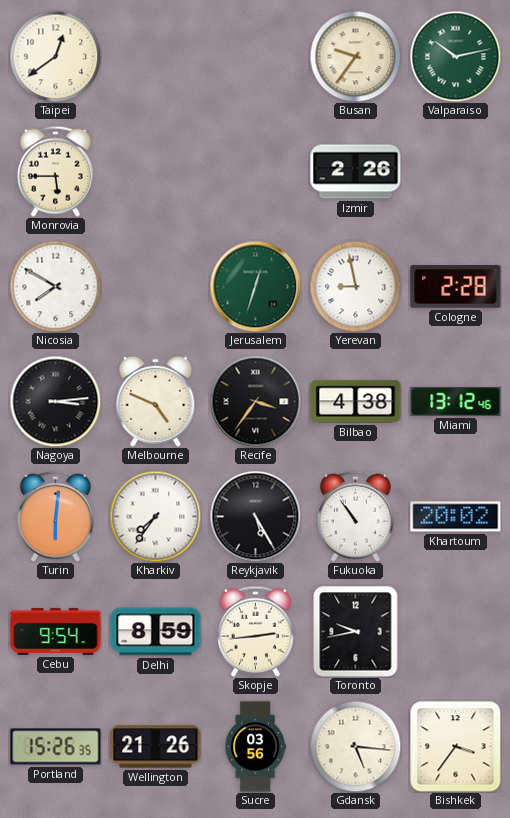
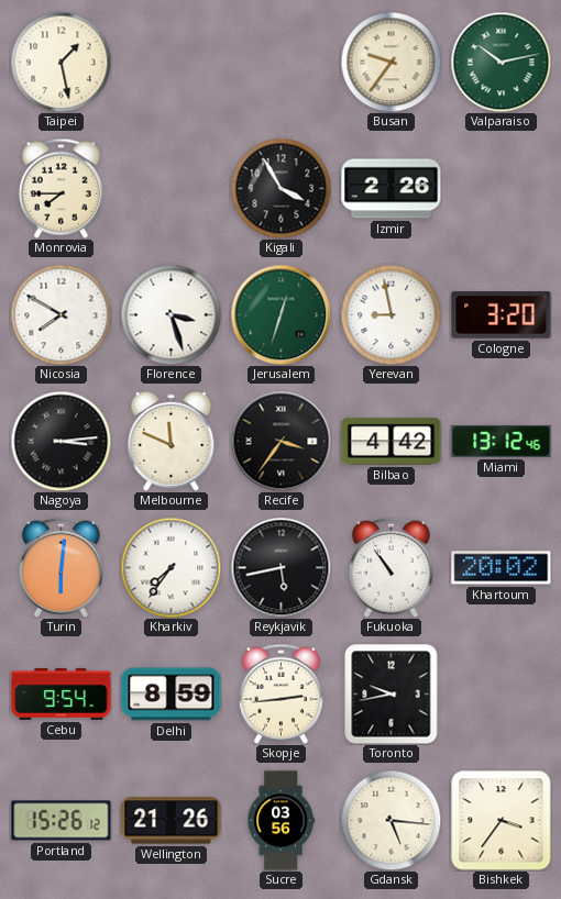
Taipei: 12:39 -> 1:28 (61, 62)
Monrovia: 5:45 -> 7:45 (61, 188)
Kigali: none -> 3:55 (280, 188)
Florence: none -> 3:27 (170, 314)
Cologne: 2:28 -> 3:20 (502, 315)
Melbourne: 4:49 -> 11:49 (172, 441)
Bilbao: 4:38 -> 4:42 (392, 442)
Reykjavik: 5:25 -> 5:43 (280, 567)
Portland: 15:26:35 -> 15:26:12 (62, 821)
